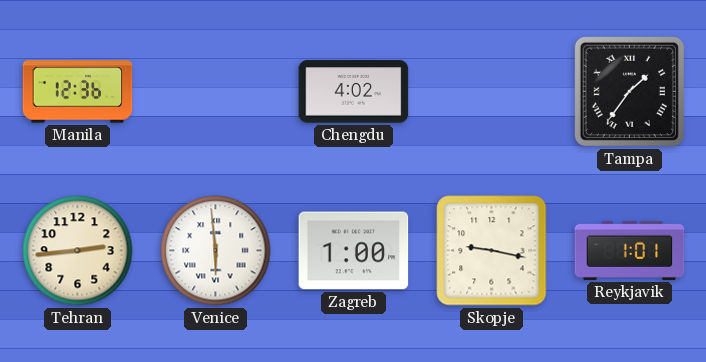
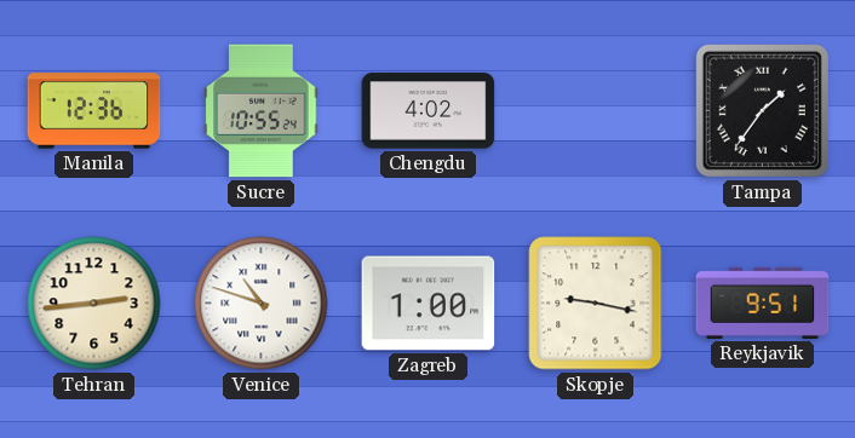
Sucre: none -> 10:55 (262, 111)
Venice: 5:59 -> 10:48 (262, 304)
Reykjavik: 1:01 -> 9:51 (763, 302)
